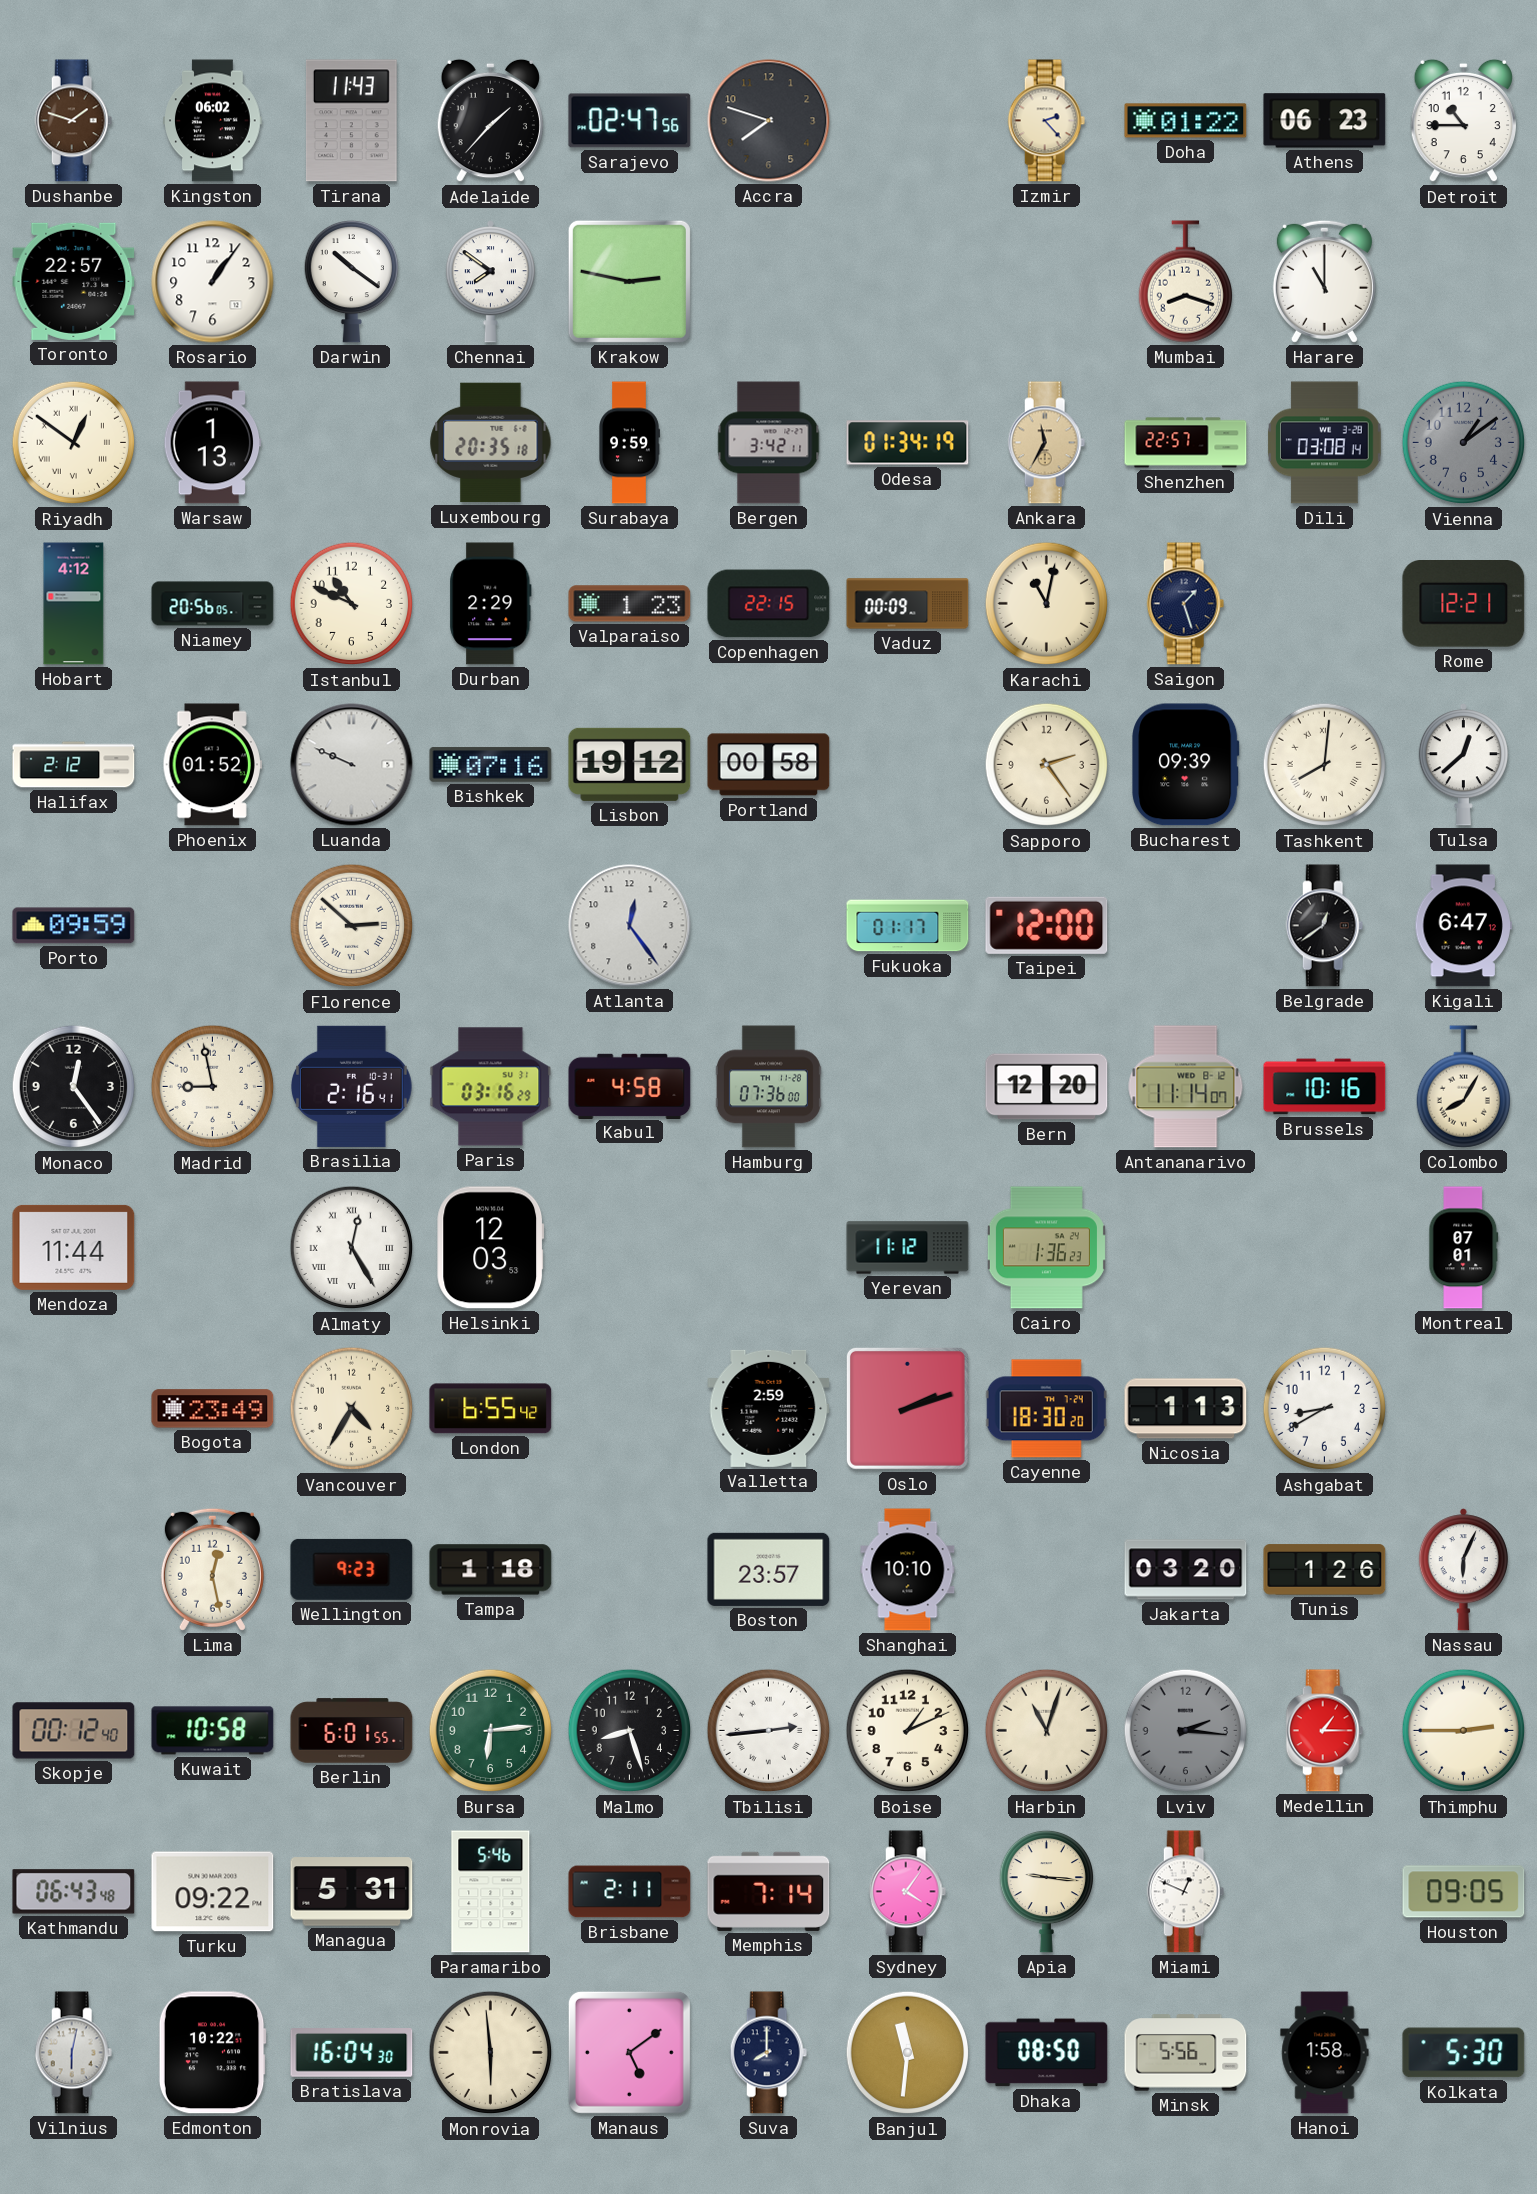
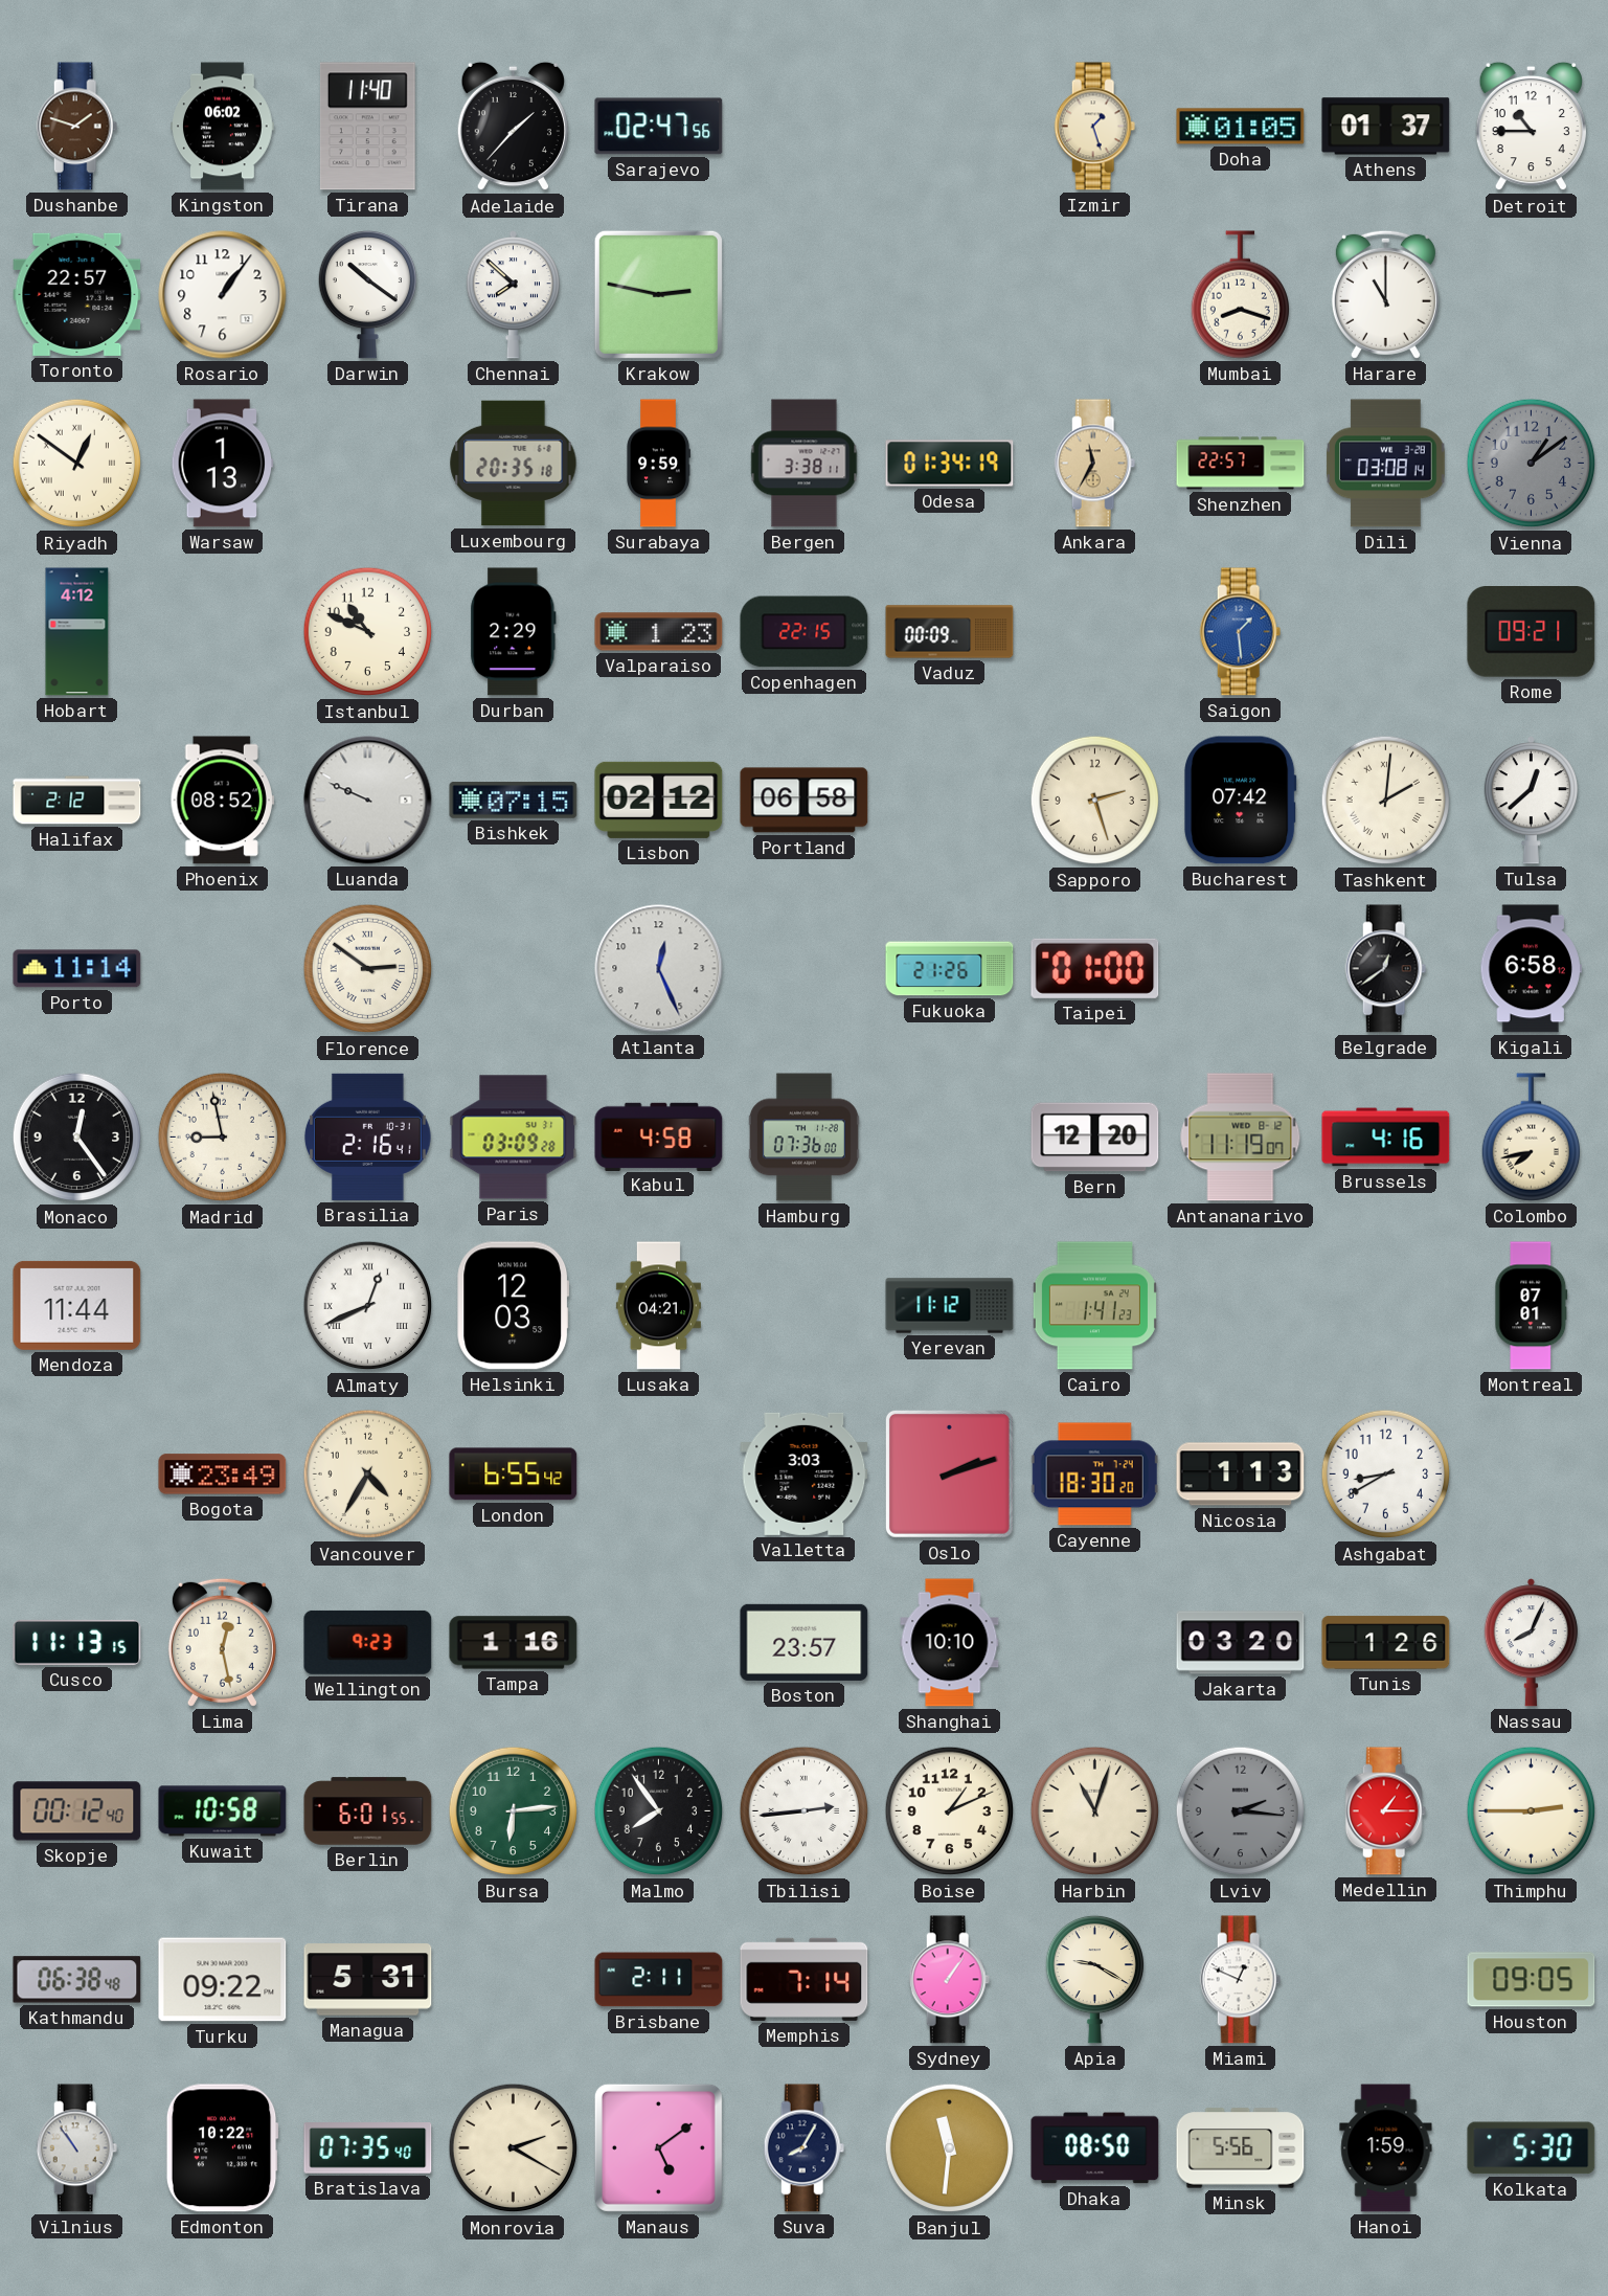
Tirana: 11:43 -> 11:40 (367, 127)
Accra: 7:48 -> none (769, 121)
Izmir: 2:23 -> 1:27 (1095, 127)
Doha: 01:22 -> 01:05 (1241, 127)
Athens: 06:23 -> 01:37 (1386, 127)
Chennai: 7:51 -> 7:52 (513, 295)
Bergen: 3:42 -> 3:38 (805, 464)
Niamey: 20:56 -> none (213, 604)
Karachi: 11:02 -> none (1047, 604)
Saigon: 1:27 -> 1:29 (1241, 632)
Saigon dial: navy -> blue (1241, 632)
Rome: 12:21 -> 09:21 (1532, 632)
Phoenix: 01:52 -> 08:52 (222, 801)
Bishkek: 07:16 -> 07:15 (514, 801)
Lisbon: 19:12 -> 02:12 (659, 800)
Portland: 00:58 -> 06:58 (805, 801)
Sapporo: 2:24 -> 2:27 (1095, 801)
Bucharest: 09:39 -> 07:42 (1241, 801)
Tashkent: 8:01 -> 2:01 (1386, 801)
Porto: 09:59 -> 11:14 (77, 969)
Florence: 2:52 -> 2:51 (368, 969)
Atlanta: 12:24 -> 12:26 (659, 969)
Fukuoka: 01:17 -> 21:26 (950, 969)
Taipei: 12:00 -> 01:00 (1095, 968)
Kigali: 6:47 -> 6:58 (1531, 969)
Paris: 03:16 -> 03:09 (514, 1138)
Antananarivo: 11:14 -> 11:19 (1241, 1138)
Brussels: 10:16 -> 4:16 (1386, 1138)
Colombo: 8:05 -> 7:43 (1531, 1138)
Almaty: 12:25 -> 12:41 (368, 1306)
Lusaka: none -> 04:21 (658, 1306)
Cairo: 1:36 -> 1:41 (1094, 1306)
Valletta: 2:59 -> 3:03 (805, 1473)
Cusco: none -> 11:13 (77, 1642)
Tampa: 1:18 -> 1:16 (514, 1643)
Nassau: 6:04 -> 8:04 (1531, 1643)
Malmo: 8:27 -> 7:54 (659, 1811)
Kathmandu: 06:43 -> 06:38 (77, 1980)
Paramaribo: 5:46 -> none (491, 1892)
Sydney: 4:06 -> 1:06 (950, 1980)
Apia: 9:16 -> 9:20 (1094, 1979)
Vilnius: 6:02 -> 10:54 (77, 2148)
Bratislava: 16:04 -> 07:35 (368, 2148)
Monrovia: 5:59 -> 2:20 (514, 2148)
Suva: 8:00 -> 8:05 (805, 2148)
Hanoi: 1:58 -> 1:59 (1386, 2148)
